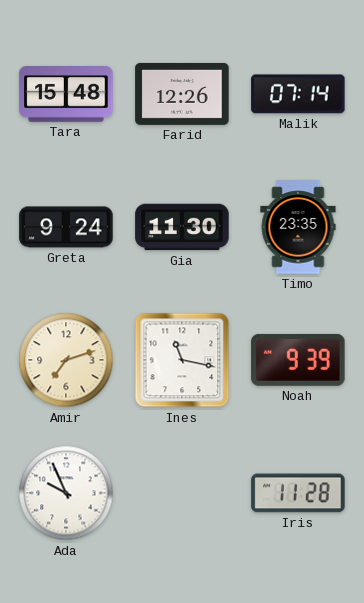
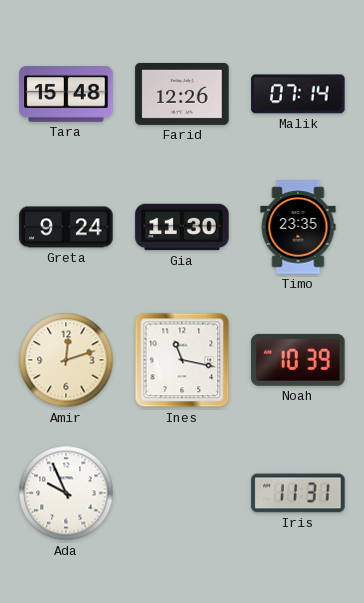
Amir: 7:12 -> 12:12 (66, 360)
Noah: 9:39 -> 10:39 (298, 360)
Iris: 11:28 -> 11:31 (298, 493)
